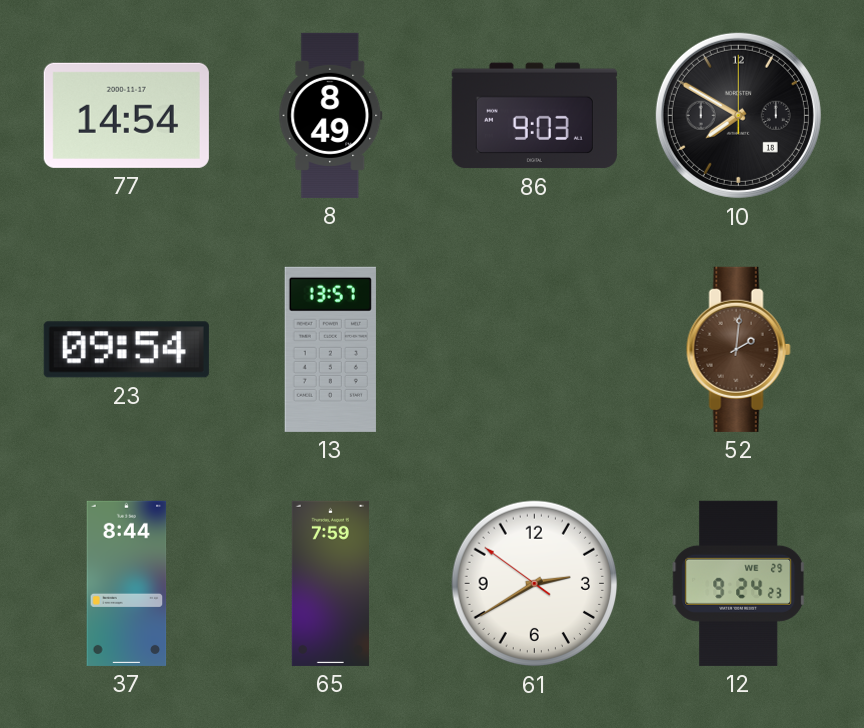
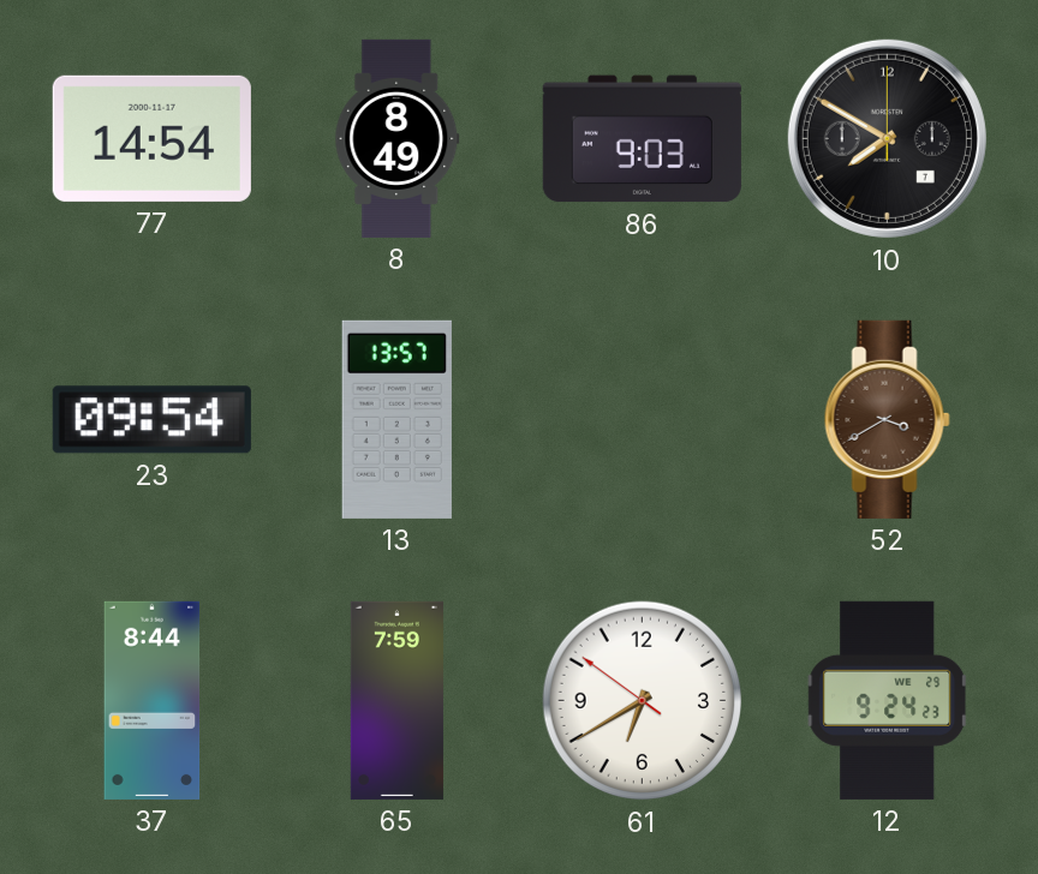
10 date: 18 -> 7 (887, 138)
52: 2:01 -> 3:40 (887, 419)
61: 2:39 -> 6:39 (643, 701)
